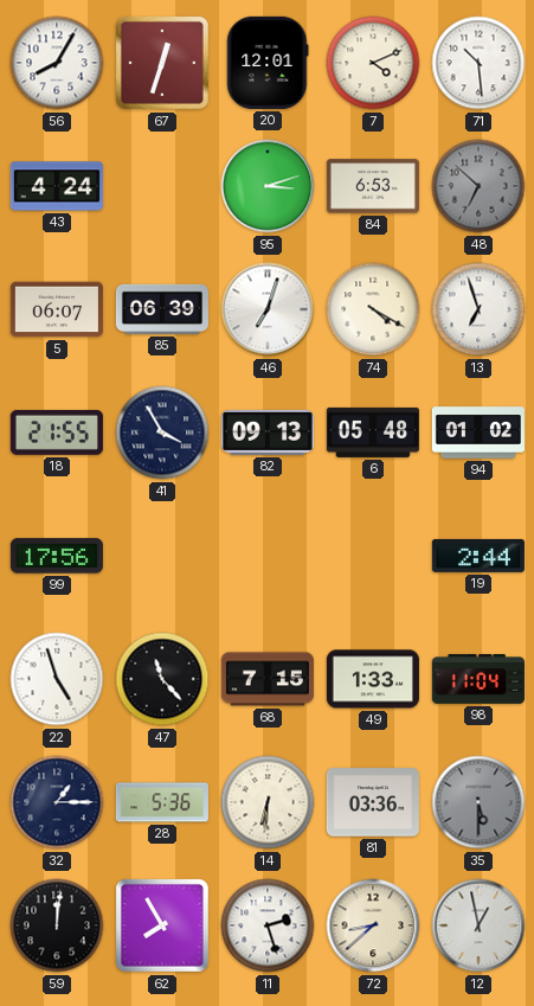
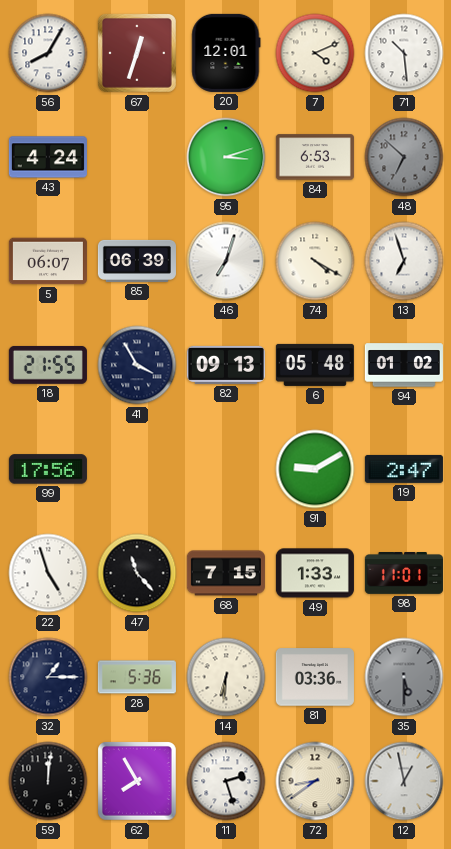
91: none -> 9:10 (315, 469)
19: 2:44 -> 2:47 (404, 469)
98: 11:04 -> 11:01 (404, 574)
72: 8:38 -> 8:39 (315, 781)
